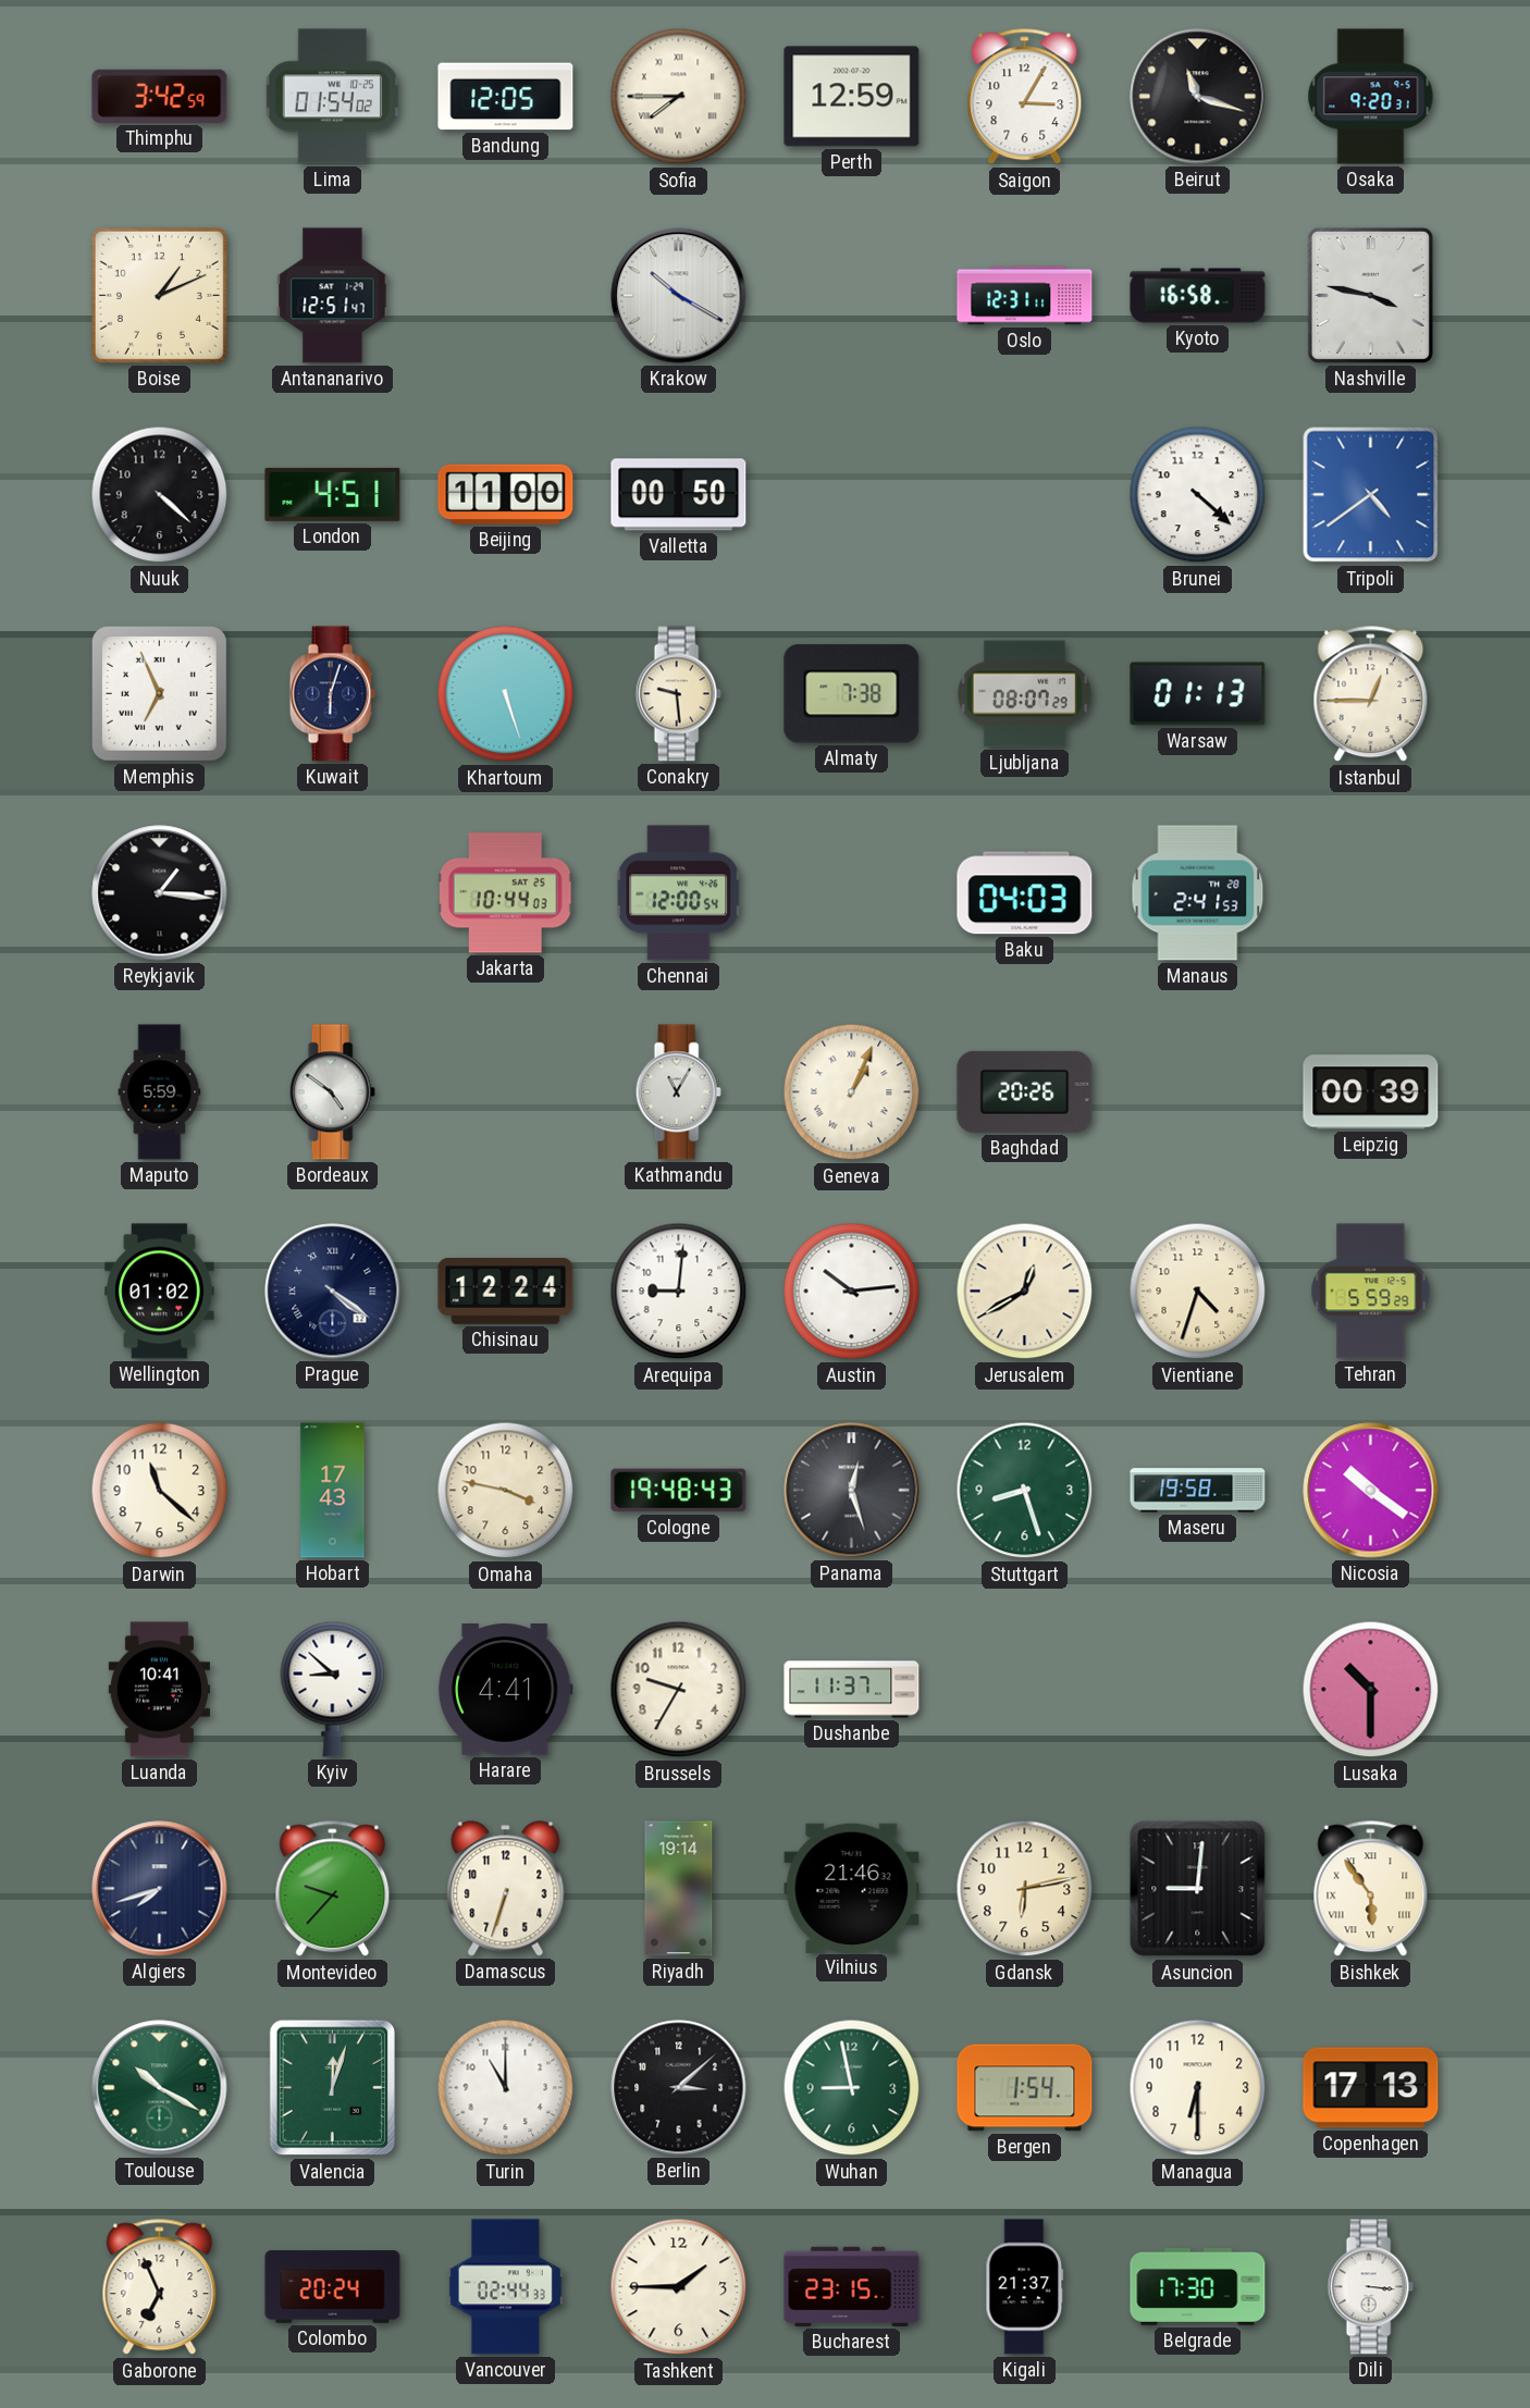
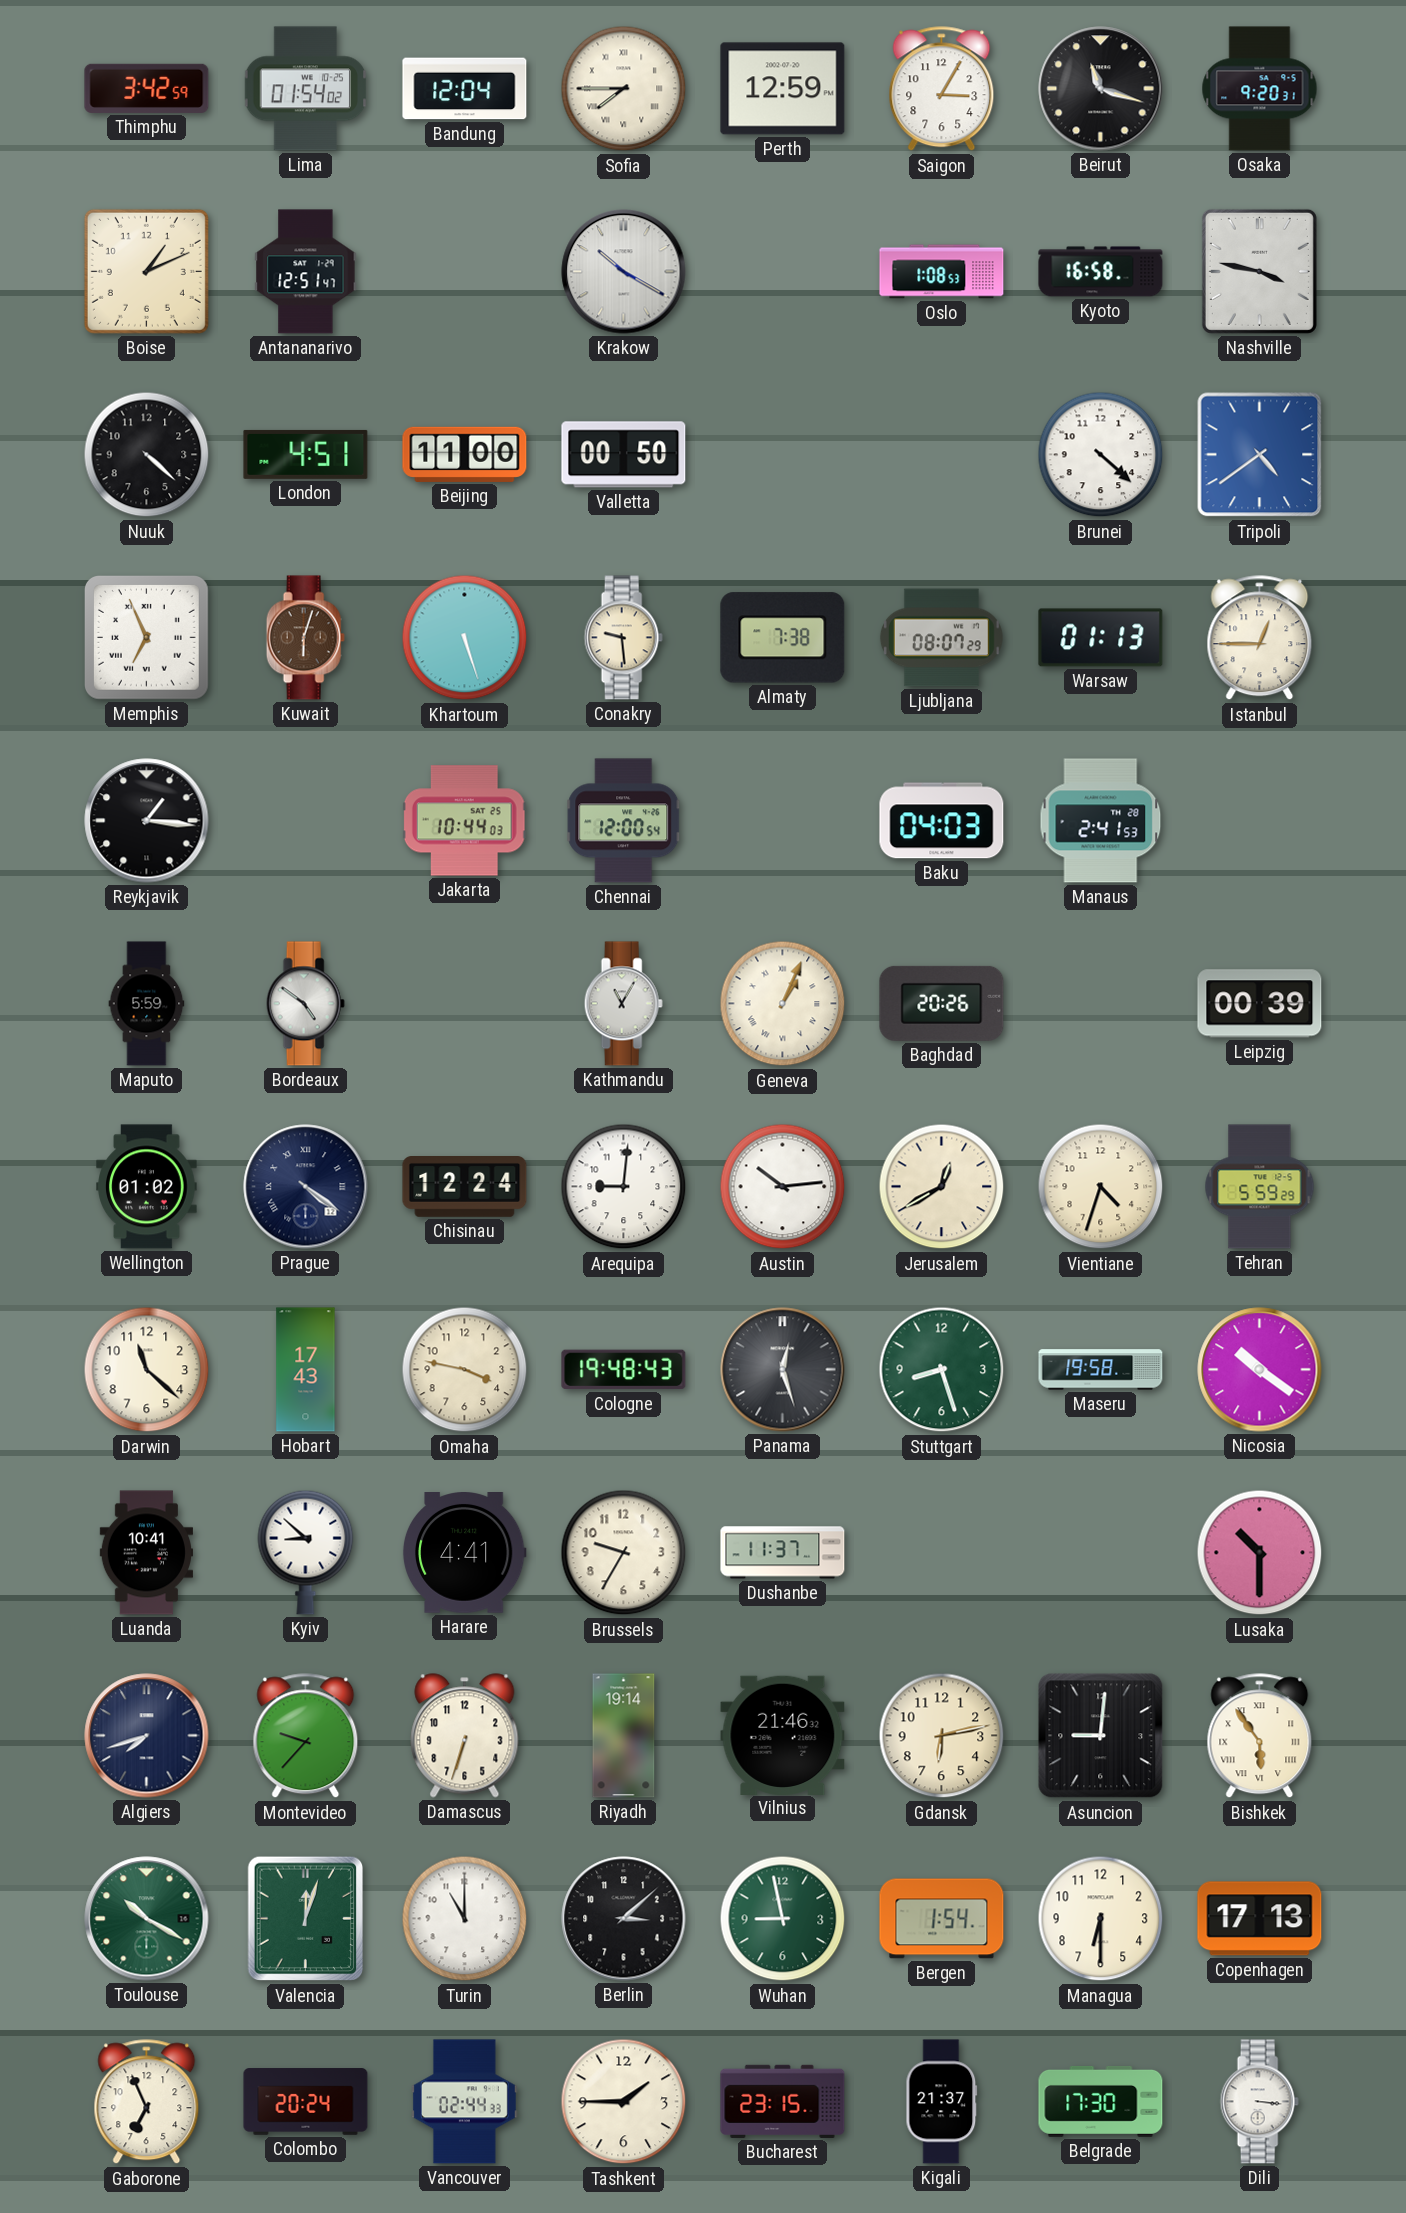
Bandung: 12:05 -> 12:04 (465, 89)
Oslo: 12:31 -> 1:08 (942, 272)
Kuwait dial: navy -> brown (305, 638)
